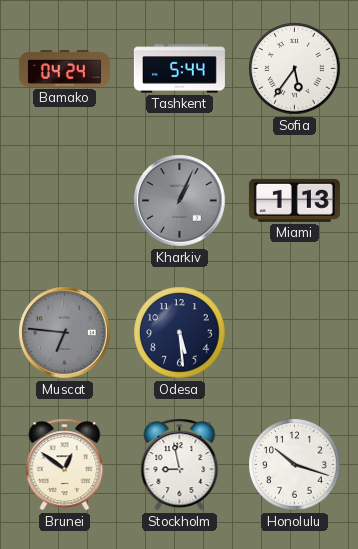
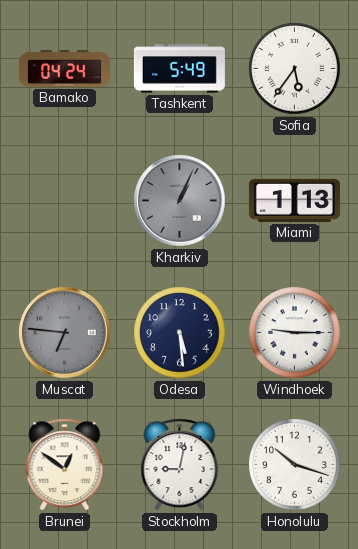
Tashkent: 5:44 -> 5:49 (179, 69)
Windhoek: none -> 9:15 (295, 333)
Stockholm: 8:58 -> 9:02 (180, 465)
